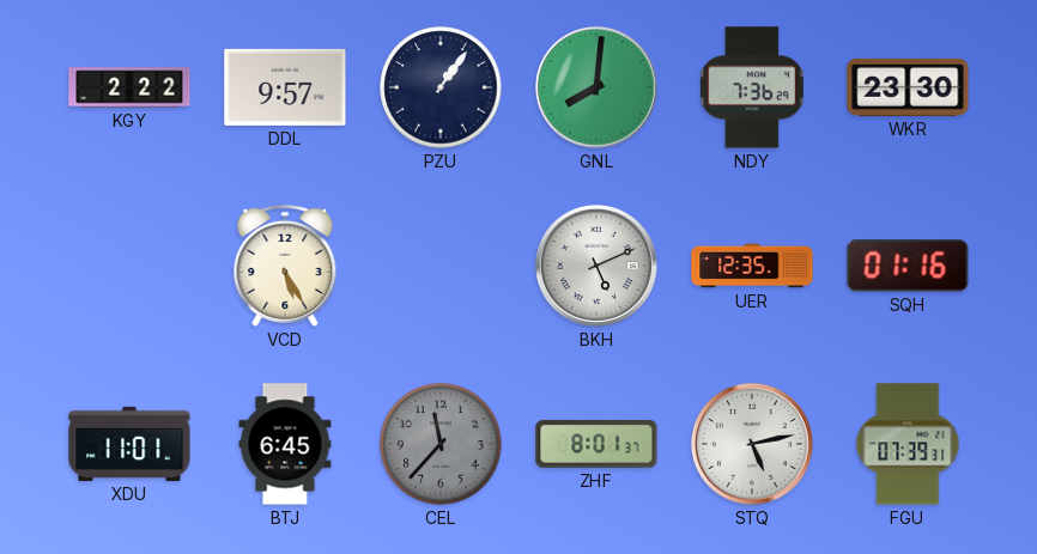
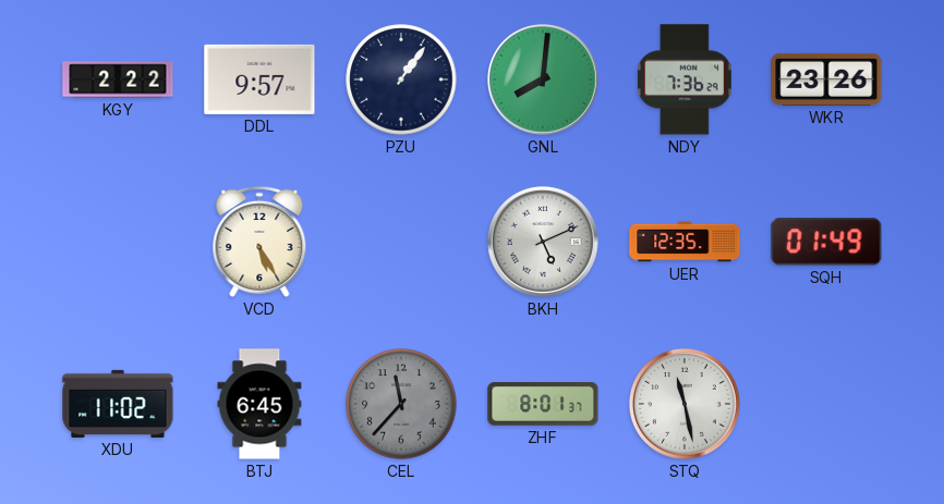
WKR: 23:30 -> 23:26 (826, 79)
SQH: 01:16 -> 01:49 (826, 242)
XDU: 11:01 -> 11:02 (118, 404)
STQ: 5:13 -> 11:28 (685, 404)
FGU: 07:39 -> none (908, 444)
